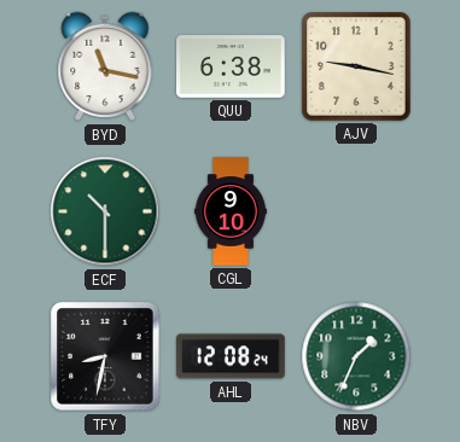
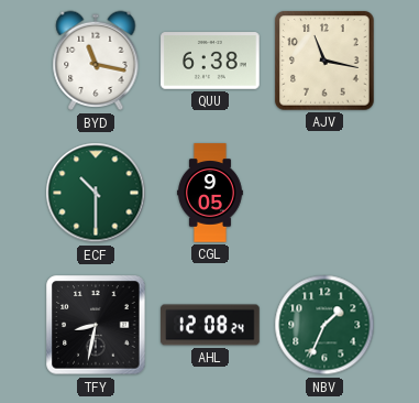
AJV: 9:17 -> 11:17 (324, 61)
CGL: 9:10 -> 9:05 (211, 193)
